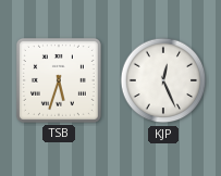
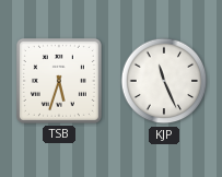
KJP: 12:26 -> 11:26 (164, 81)
